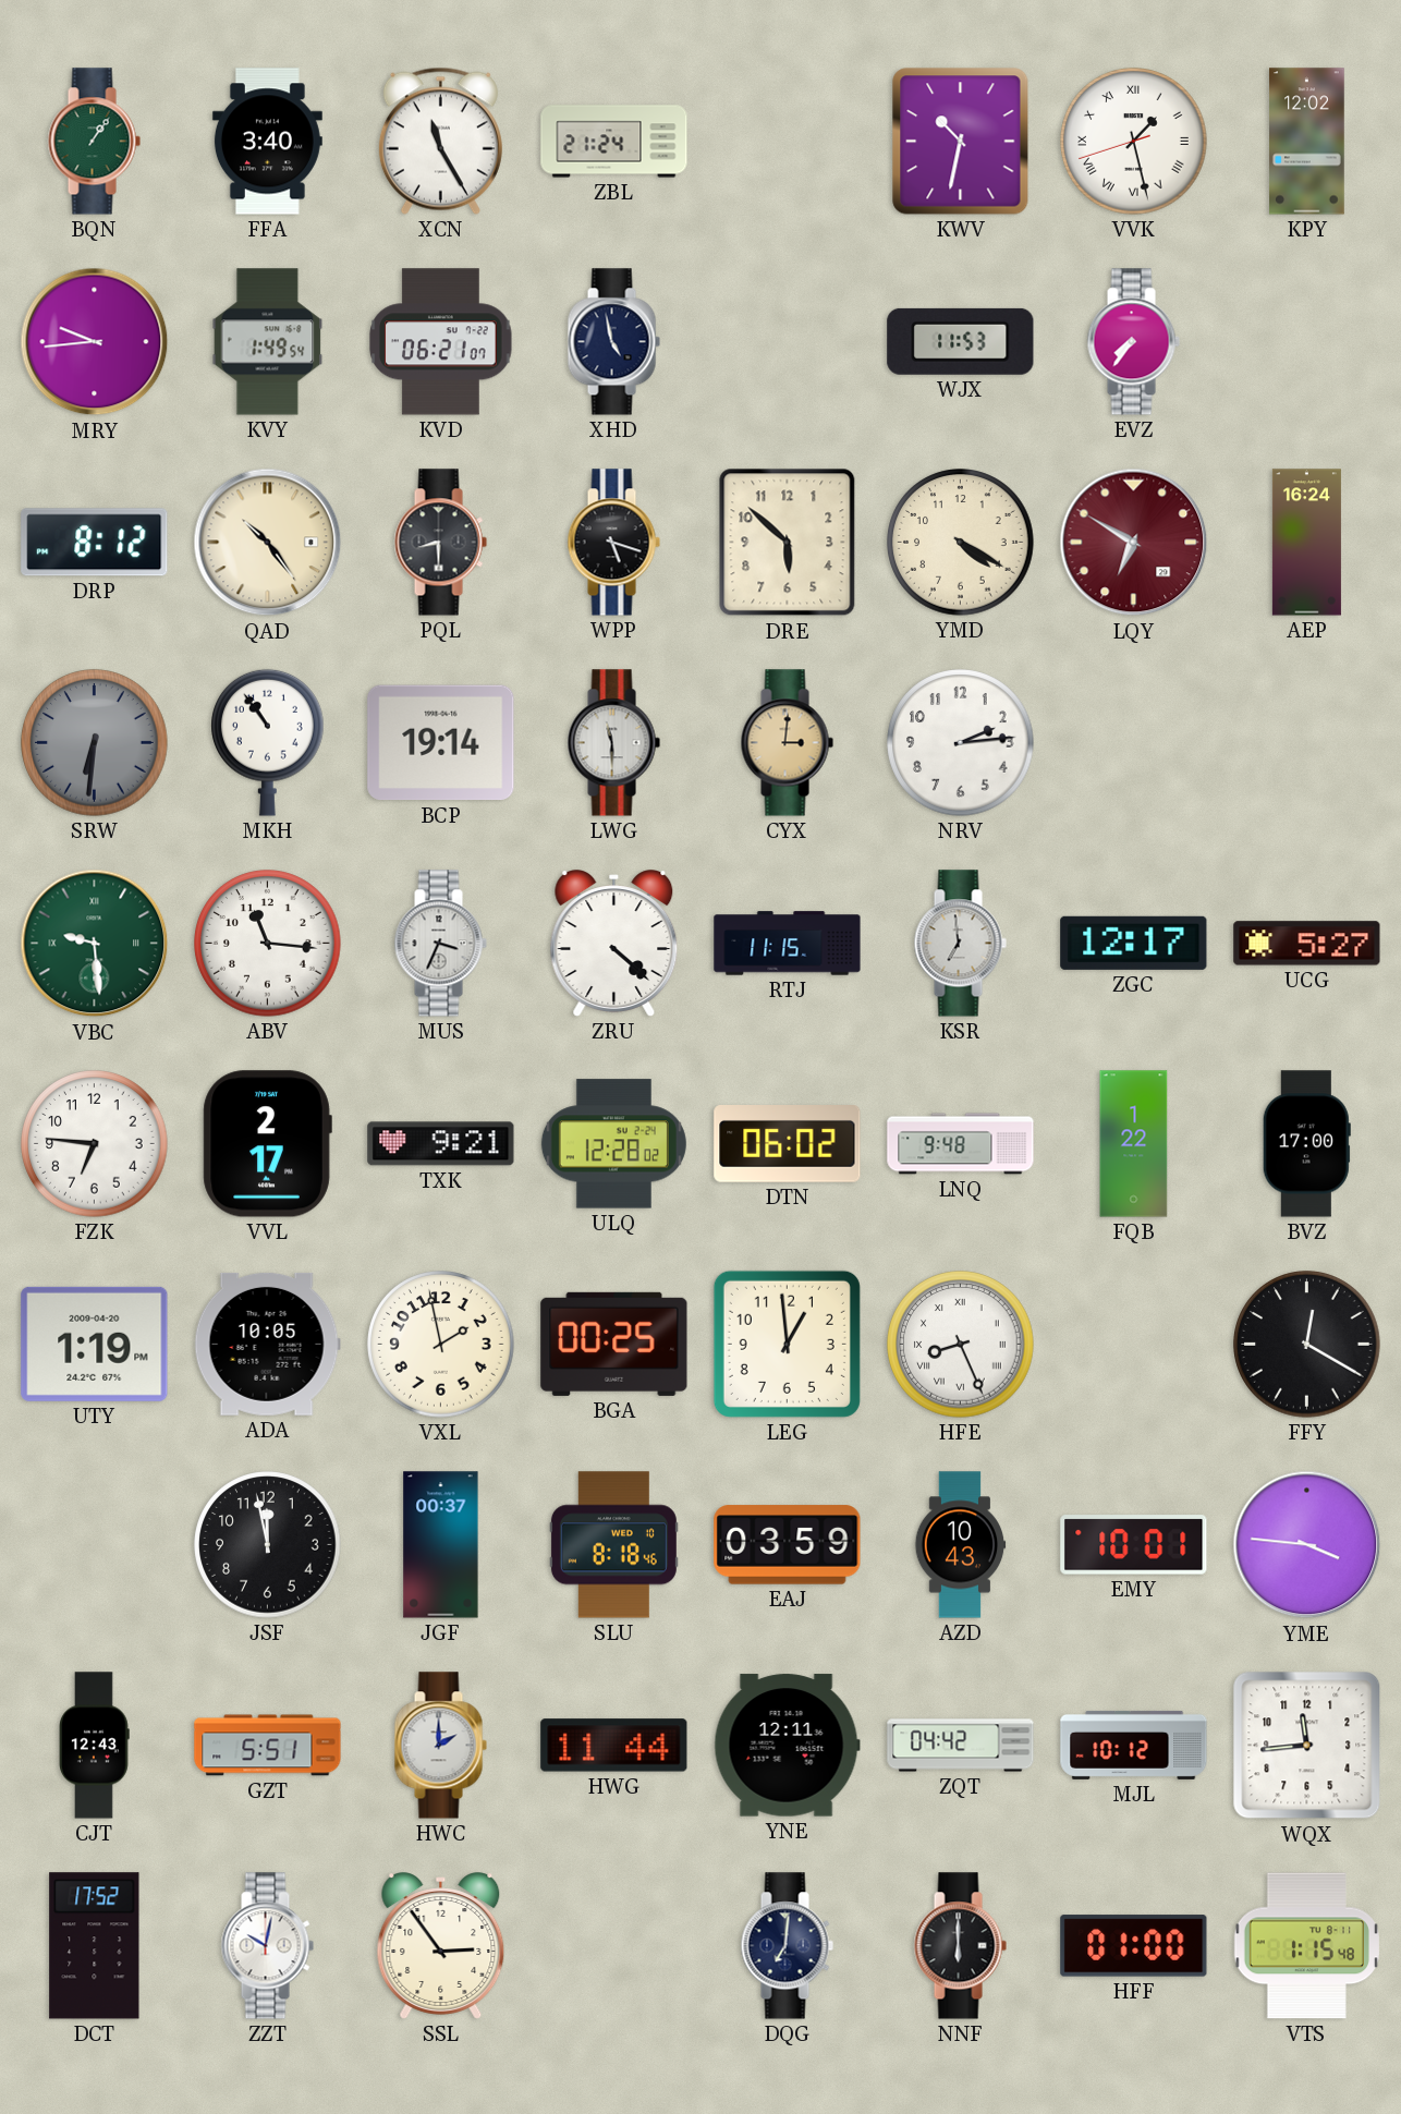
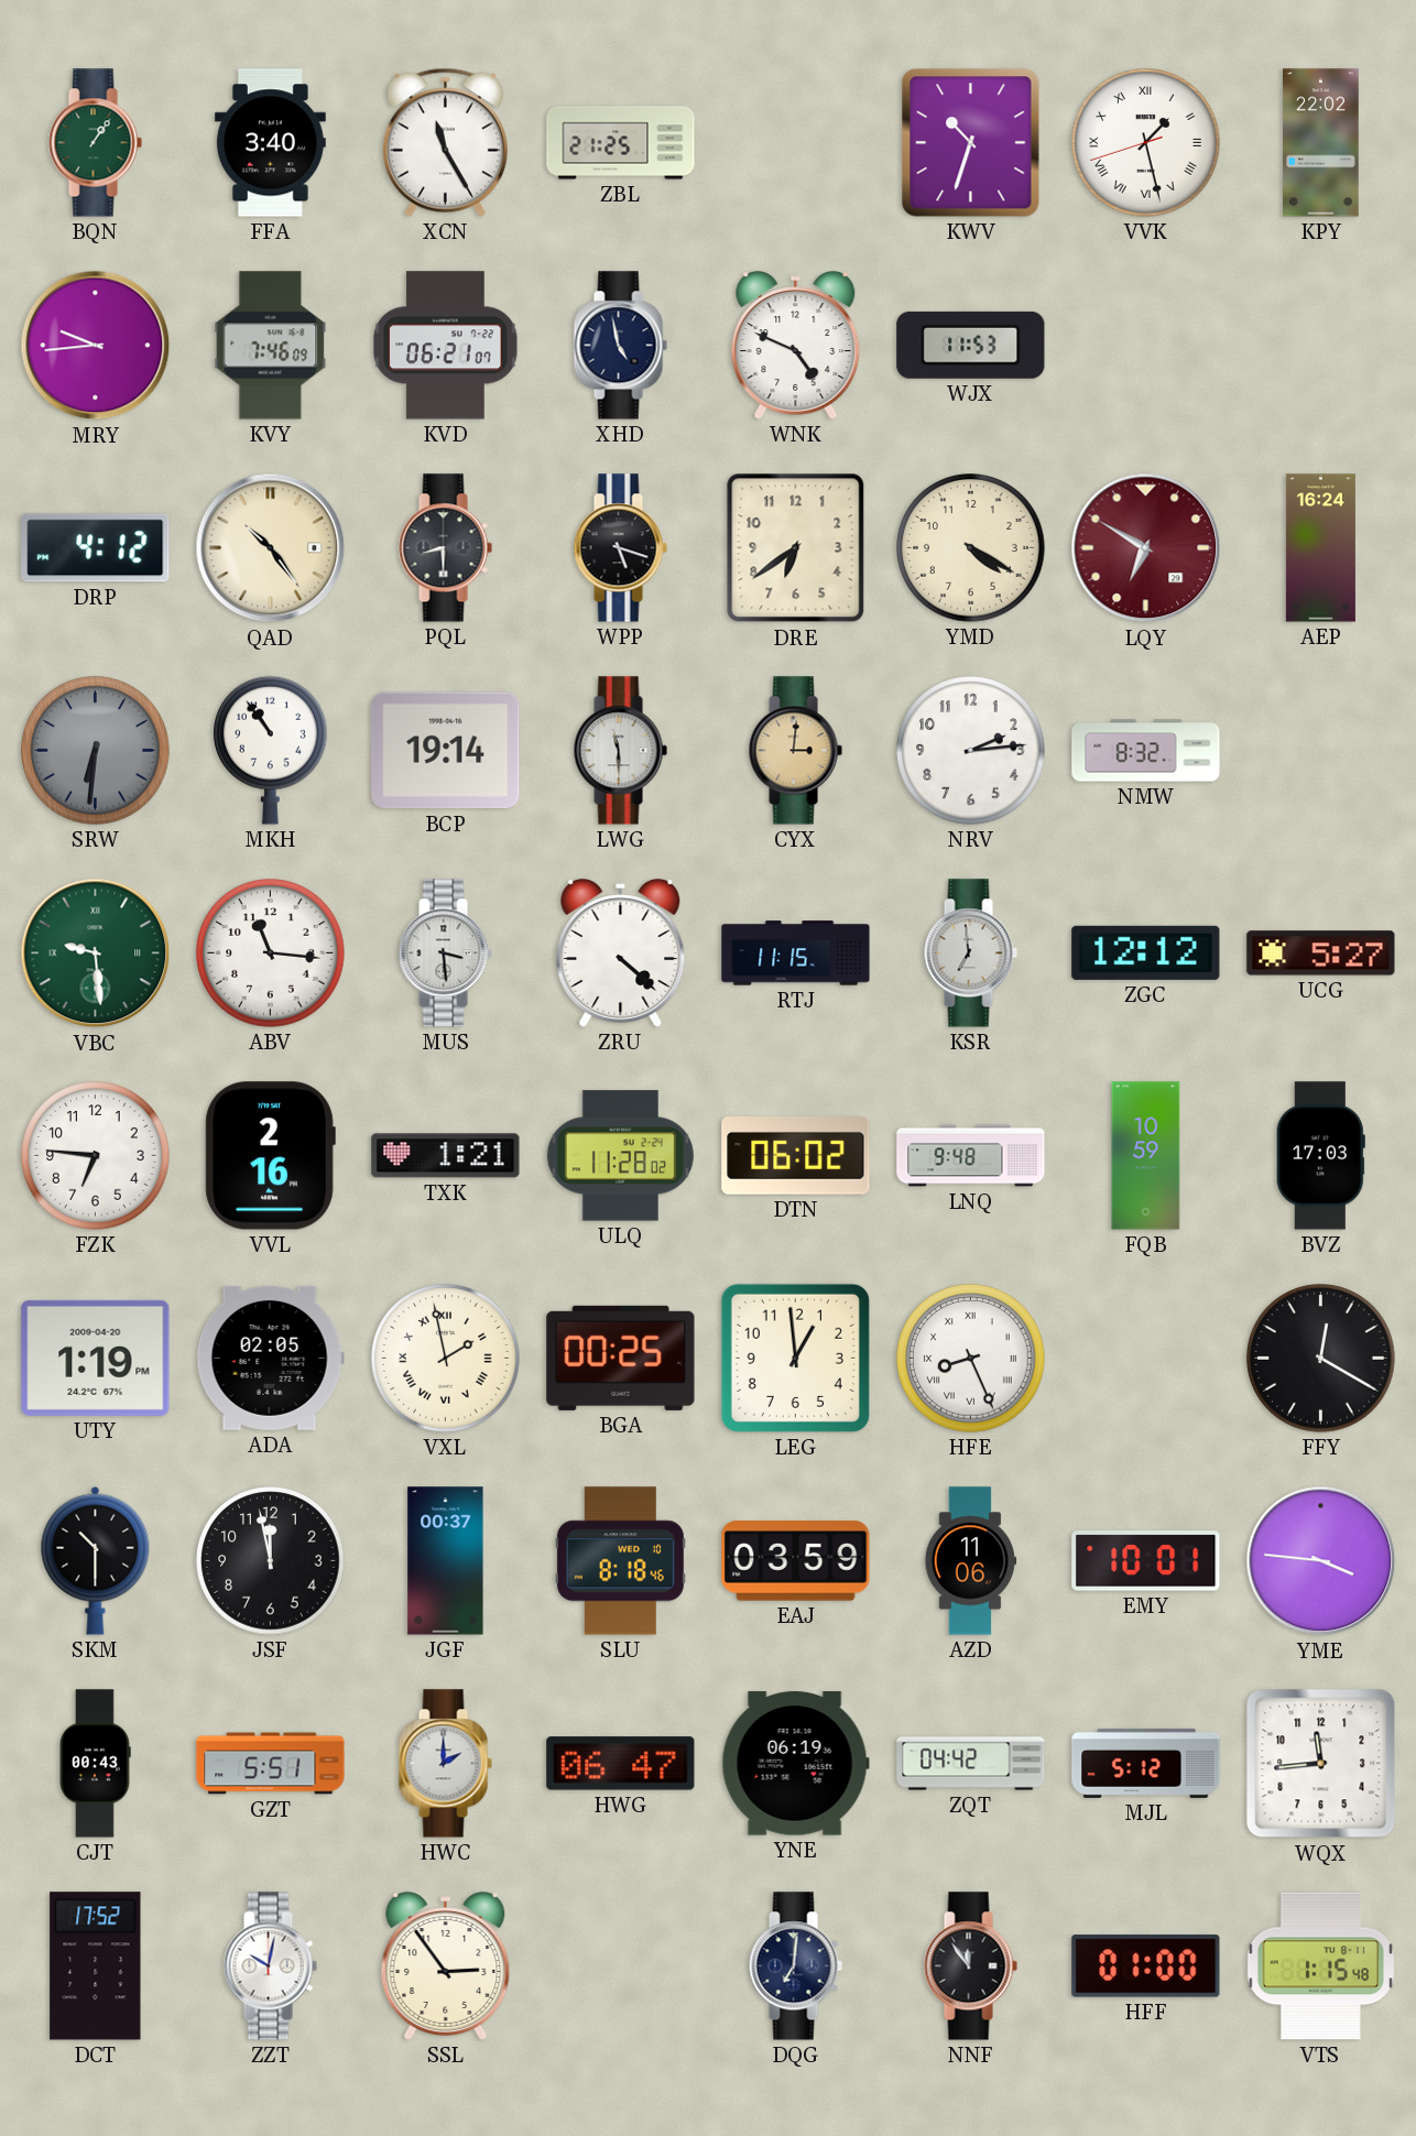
ZBL: 21:24 -> 21:25 (621, 143)
KWV: 10:32 -> 10:33 (971, 143)
KPY: 12:02 -> 22:02 (1321, 143)
KVY: 1:49 -> 7:46 (271, 346)
WNK: none -> 4:49 (796, 346)
EVZ: 7:36 -> none (1133, 342)
DRP: 8:12 -> 4:12 (96, 548)
DRE: 5:52 -> 6:39 (796, 548)
NMW: none -> 8:32 (1146, 751)
MUS: 3:34 -> 3:29 (445, 953)
ZGC: 12:17 -> 12:12 (1146, 952)
VVL: 2:17 -> 2:16 (270, 1156)
TXK: 9:21 -> 1:21 (446, 1156)
ULQ: 12:28 -> 11:28 (620, 1156)
FQB: 1:22 -> 10:59 (1146, 1156)
BVZ: 17:00 -> 17:03 (1320, 1156)
ADA: 10:05 -> 02:05 (270, 1358)
VXL numerals: Arabic -> Roman (446, 1359)
SKM: none -> 10:30 (96, 1560)
AZD: 10:43 -> 11:06 (971, 1561)
CJT: 12:43 -> 00:43 (96, 1764)
HWG: 11:44 -> 06:47 (621, 1764)
YNE: 12:11 -> 06:19 (795, 1764)
MJL: 10:12 -> 5:12 (1146, 1763)
NNF: 6:00 -> 11:54 (970, 1966)
